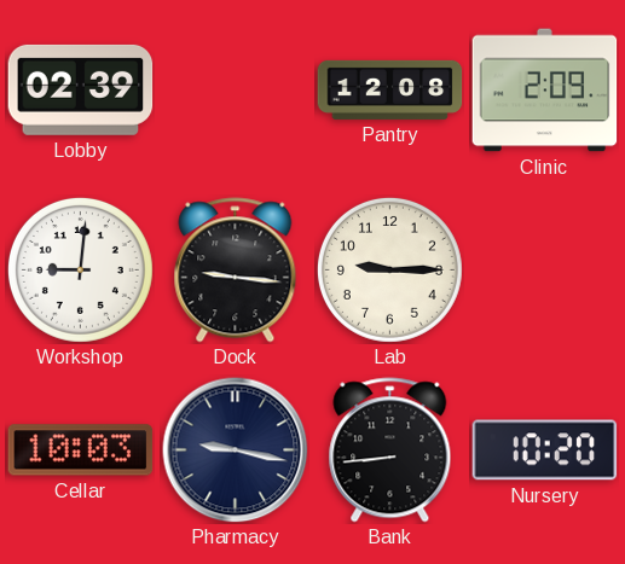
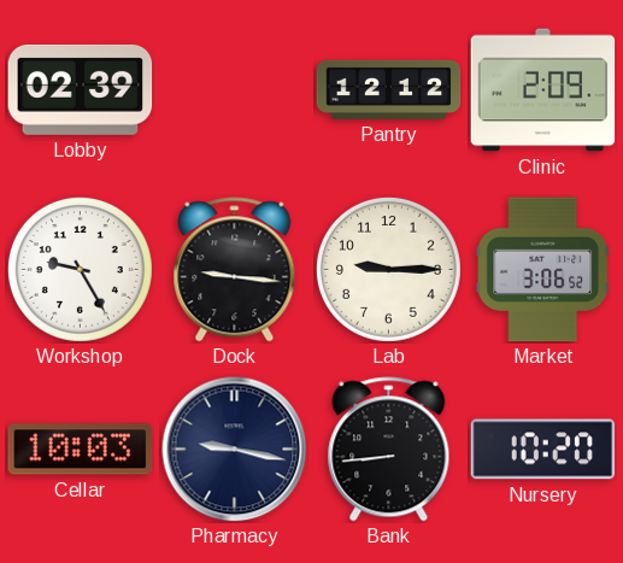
Pantry: 12:08 -> 12:12 (389, 89)
Workshop: 9:01 -> 9:25 (80, 269)
Market: none -> 3:06 (543, 270)
